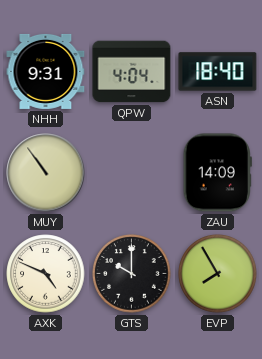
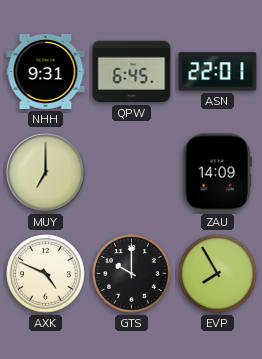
QPW: 4:04 -> 6:45 (132, 72)
ASN: 18:40 -> 22:01 (218, 72)
MUY: 10:54 -> 7:00 (46, 173)
